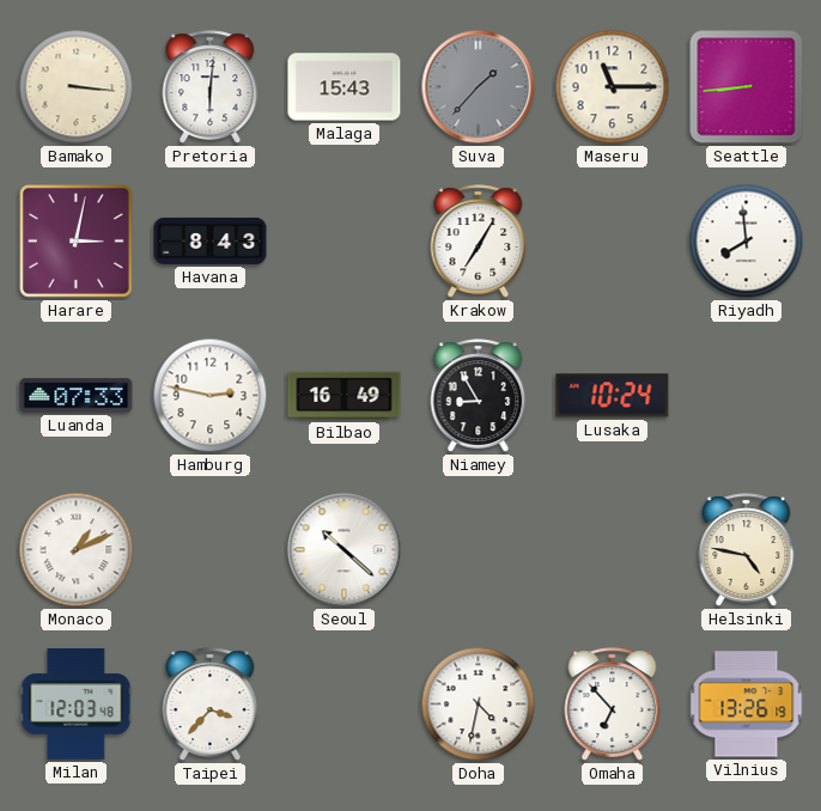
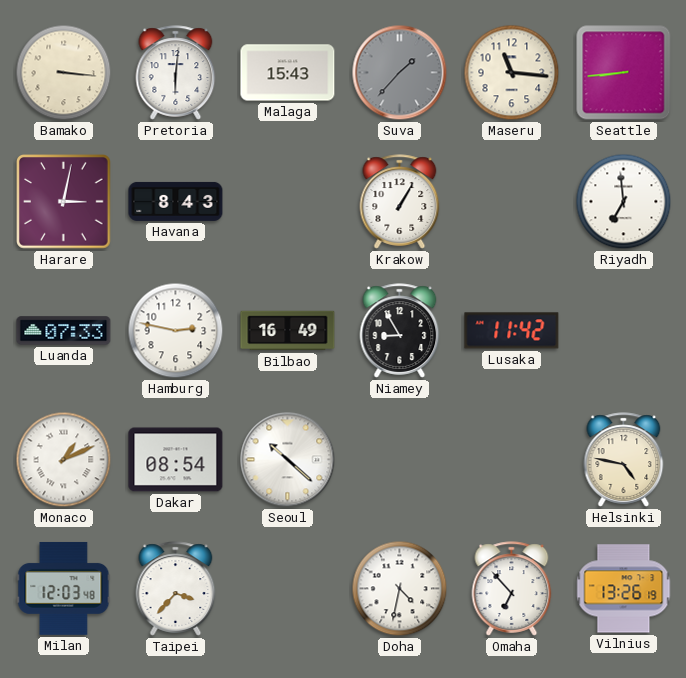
Maseru: 11:15 -> 11:16 (512, 73)
Krakow: 7:05 -> 1:05 (400, 202)
Riyadh: 7:59 -> 6:59 (624, 202)
Lusaka: 10:24 -> 11:42 (512, 331)
Dakar: none -> 08:54 (176, 460)
